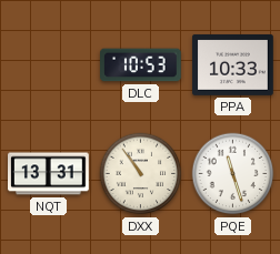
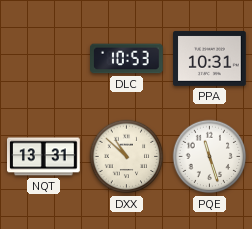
PPA: 10:33 -> 10:31 (210, 59)
DXX: 10:54 -> 10:52 (127, 157)
